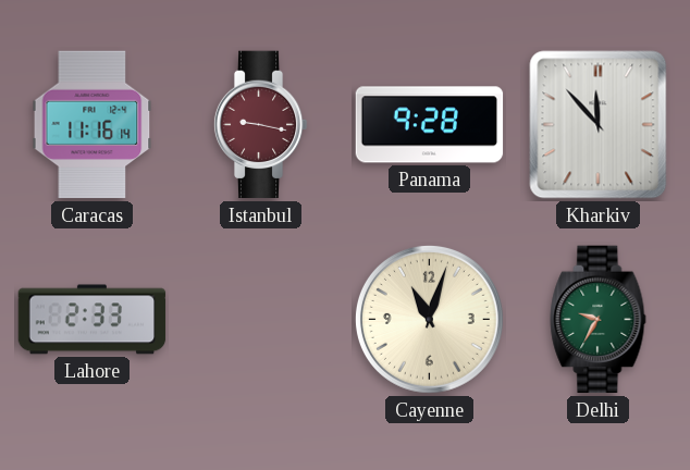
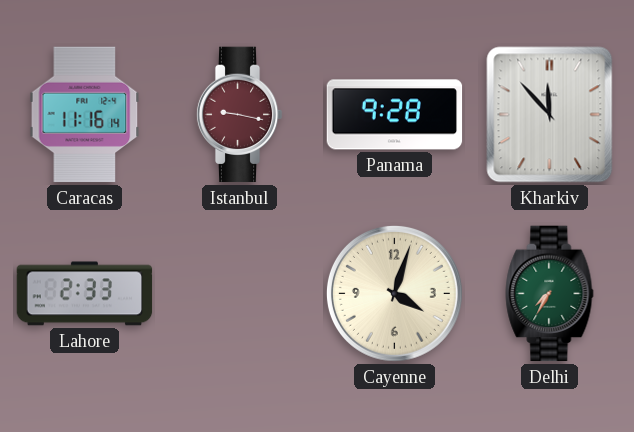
Cayenne: 11:03 -> 4:03 (394, 293)
Delhi: 9:35 -> 7:35 (550, 294)
